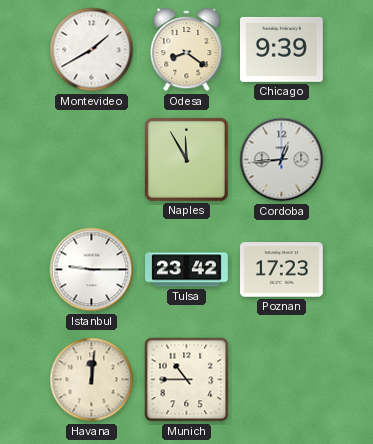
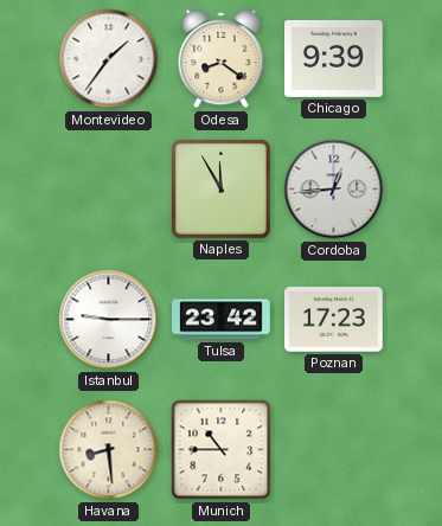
Montevideo: 1:40 -> 1:36 (109, 59)
Havana: 12:01 -> 8:29 (109, 450)
